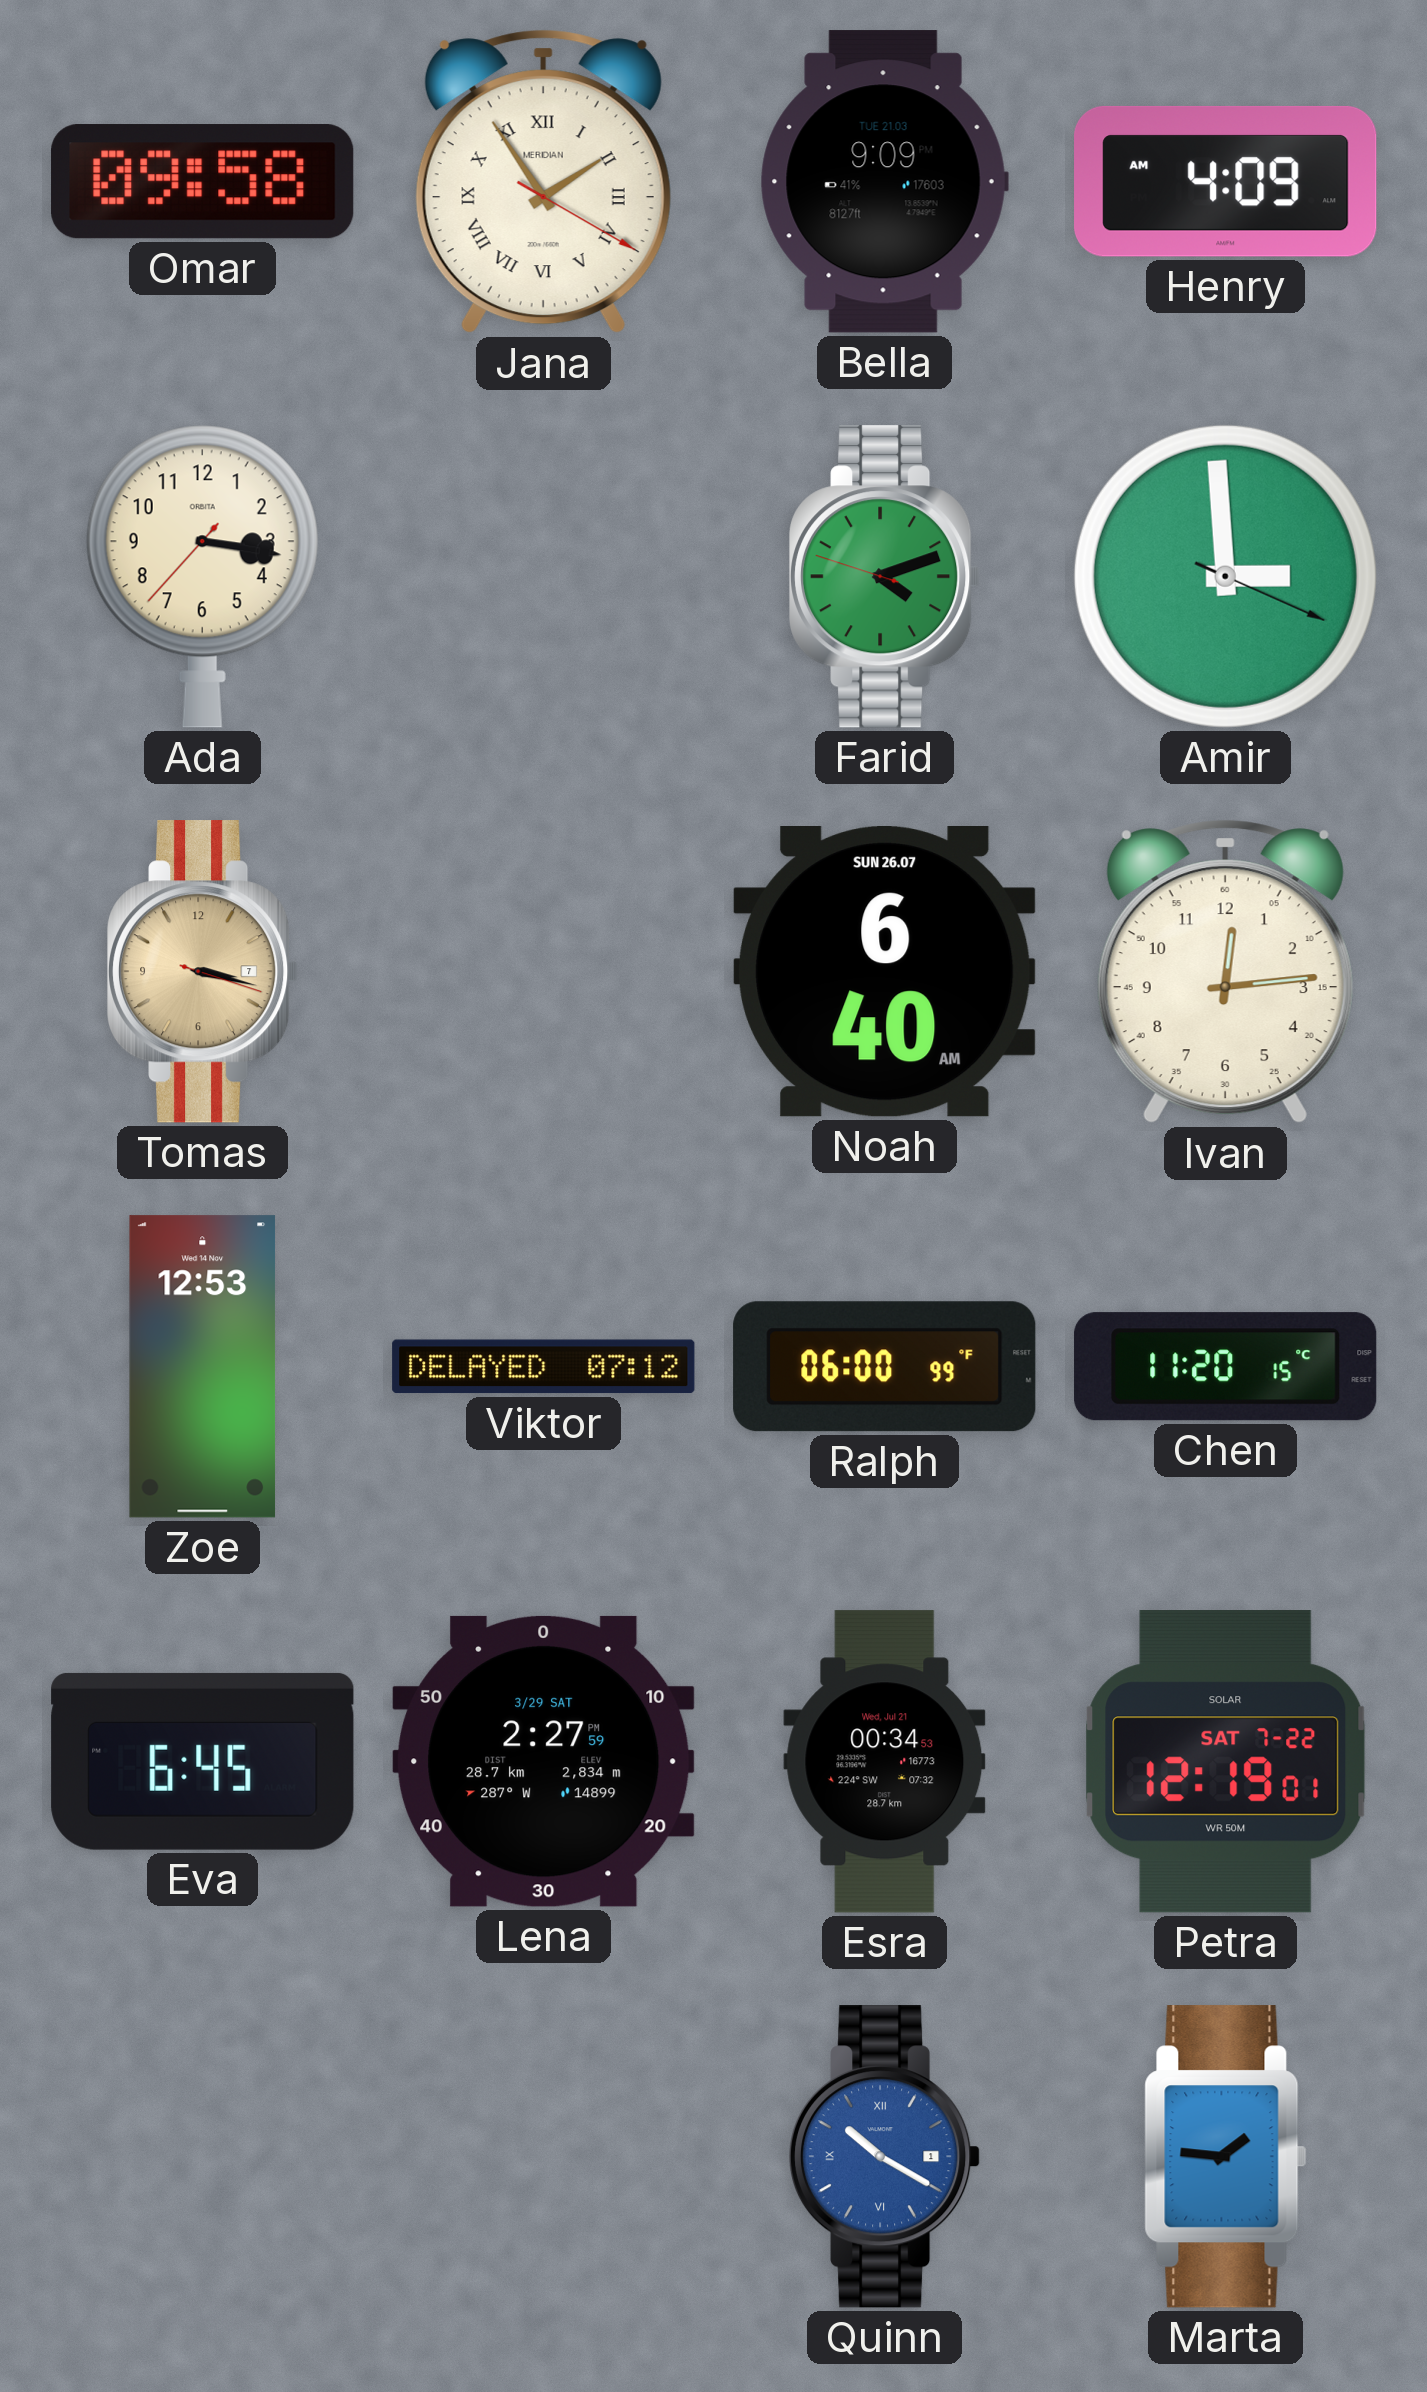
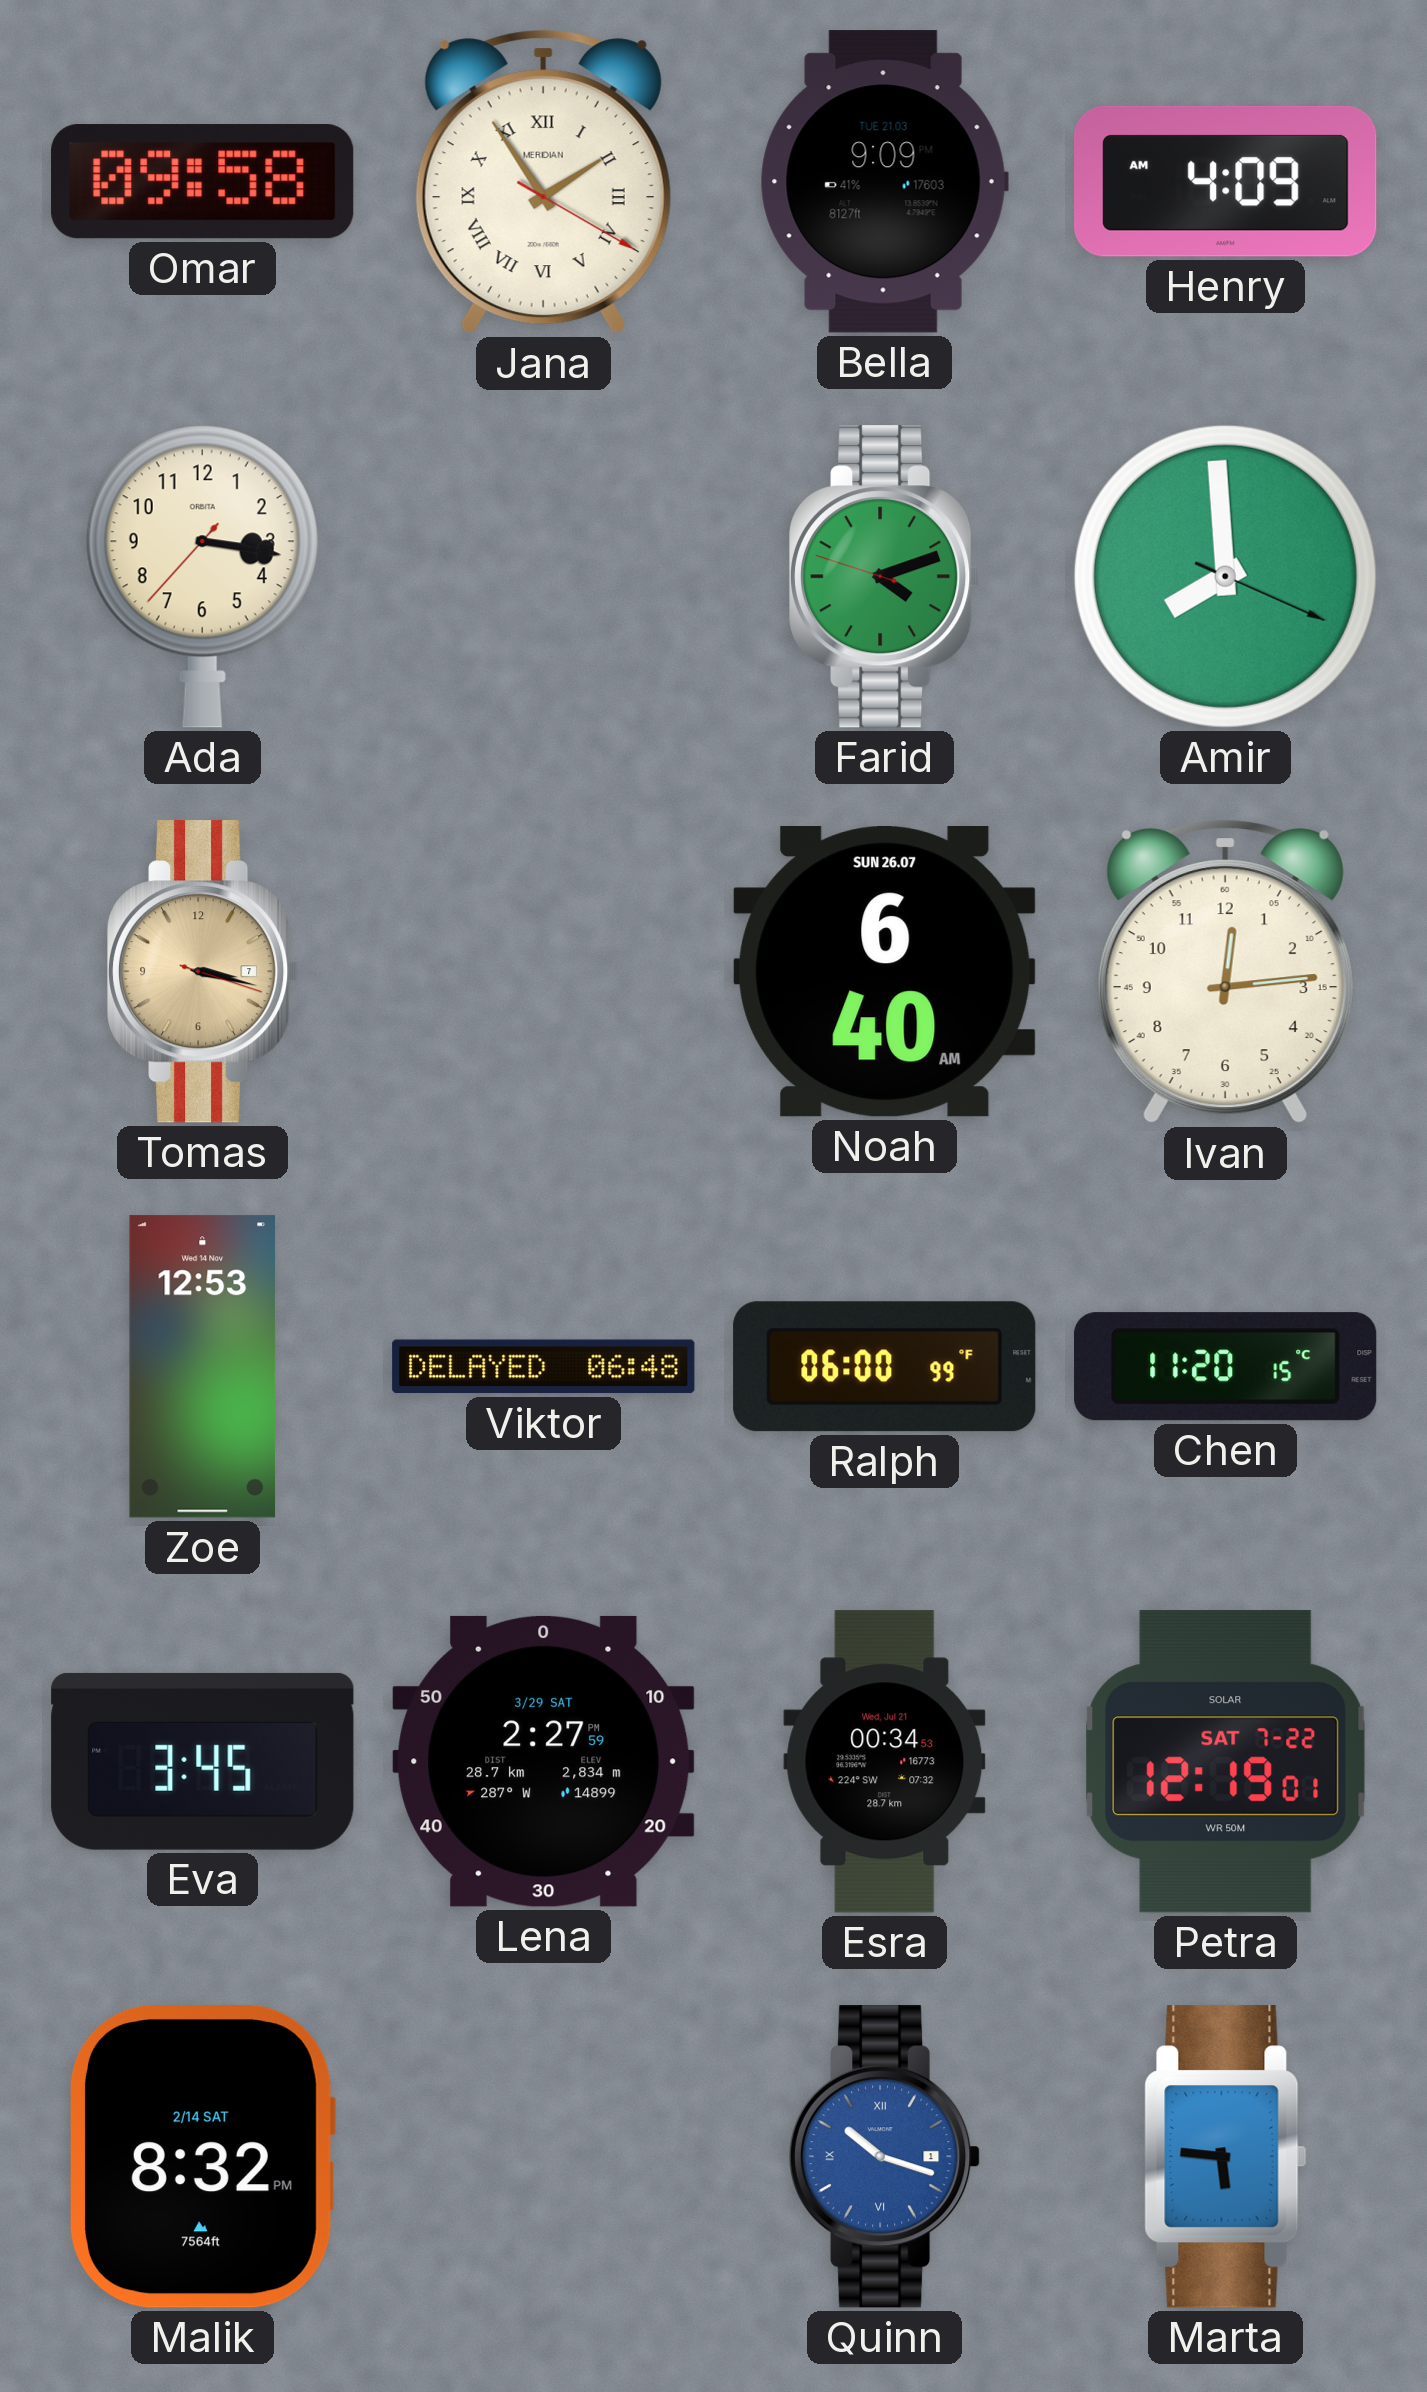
Amir: 2:59 -> 7:59 (1225, 576)
Viktor: 07:12 -> 06:48 (544, 1367)
Eva: 6:45 -> 3:45 (203, 1761)
Malik: none -> 8:32 (202, 2157)
Quinn: 10:20 -> 10:18 (886, 2157)
Marta: 1:46 -> 5:46 (1226, 2157)
